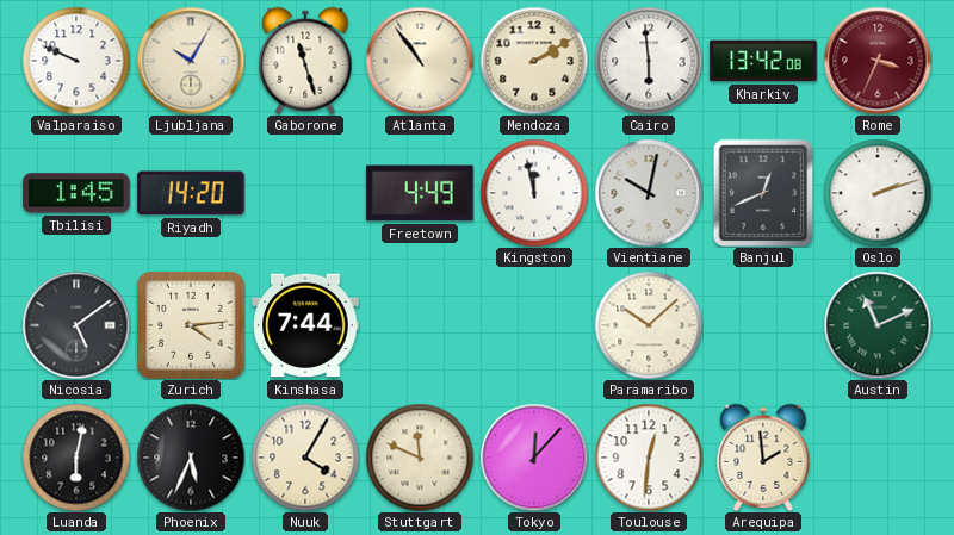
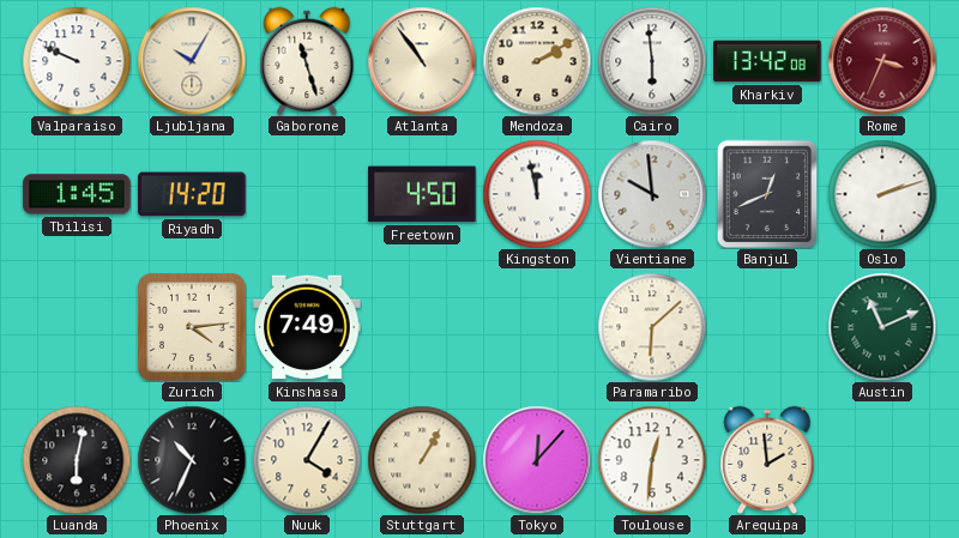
Freetown: 4:49 -> 4:50 (422, 194)
Vientiane: 10:02 -> 9:59 (652, 194)
Nicosia: 5:09 -> none (76, 325)
Kinshasa: 7:44 -> 7:49 (307, 327)
Paramaribo: 10:08 -> 6:08 (652, 327)
Phoenix: 5:34 -> 10:34 (192, 460)
Stuttgart: 11:49 -> 1:05 (422, 460)
